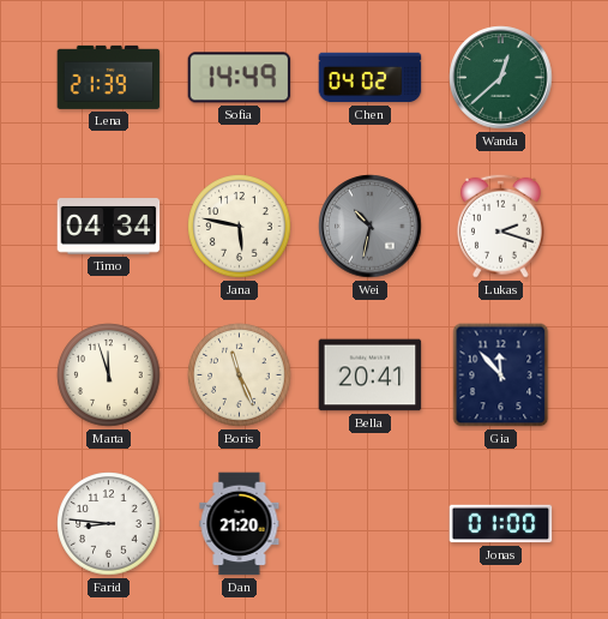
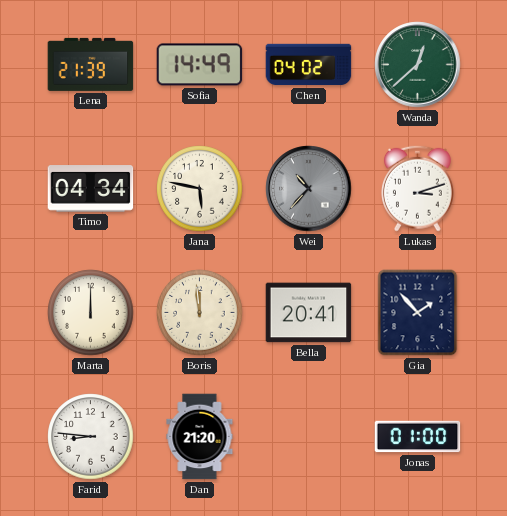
Wei: 10:32 -> 10:37 (309, 189)
Lukas: 2:18 -> 3:12 (417, 188)
Marta: 11:57 -> 12:00 (91, 313)
Boris: 11:26 -> 11:59 (200, 313)
Gia: 11:53 -> 1:53 (418, 313)
